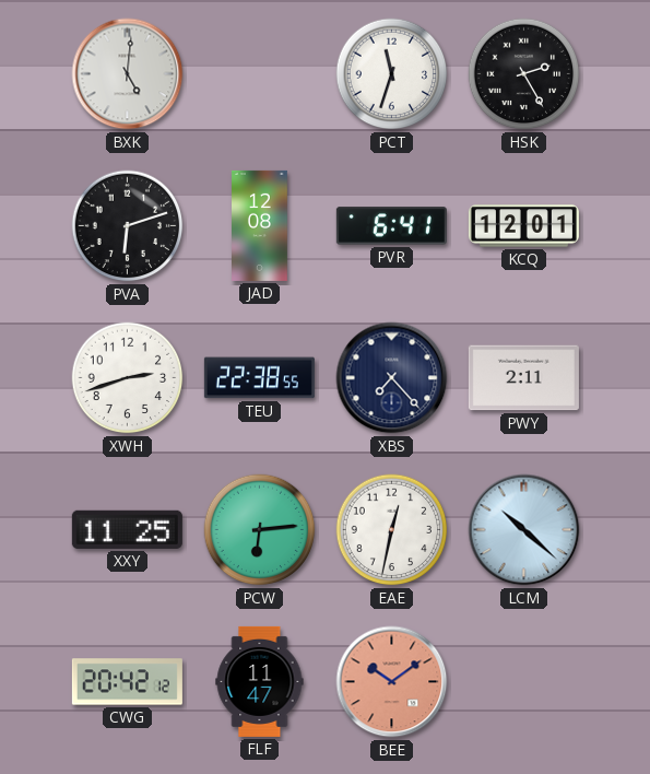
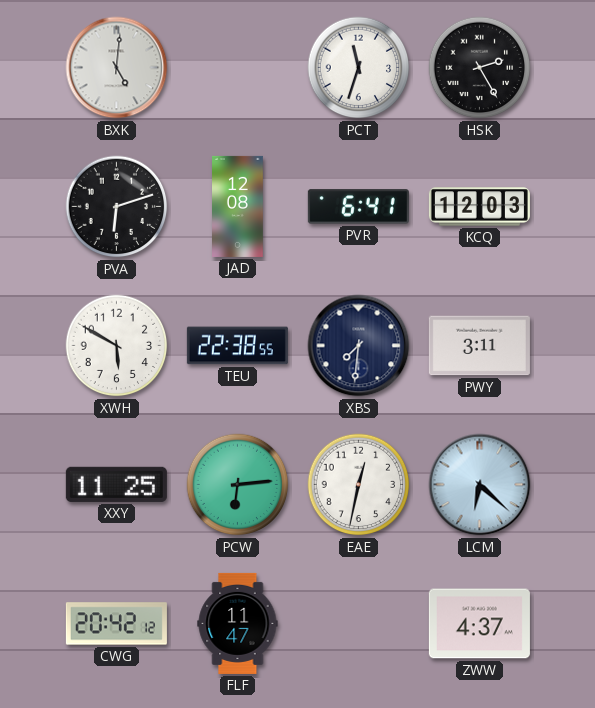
KCQ: 12:01 -> 12:03 (479, 207)
XWH: 2:42 -> 5:50 (117, 346)
XBS: 7:23 -> 7:31 (359, 346)
PWY: 2:11 -> 3:11 (479, 346)
LCM: 10:22 -> 6:22 (480, 485)
BEE: 10:09 -> none (392, 682)
ZWW: none -> 4:37 (479, 624)
